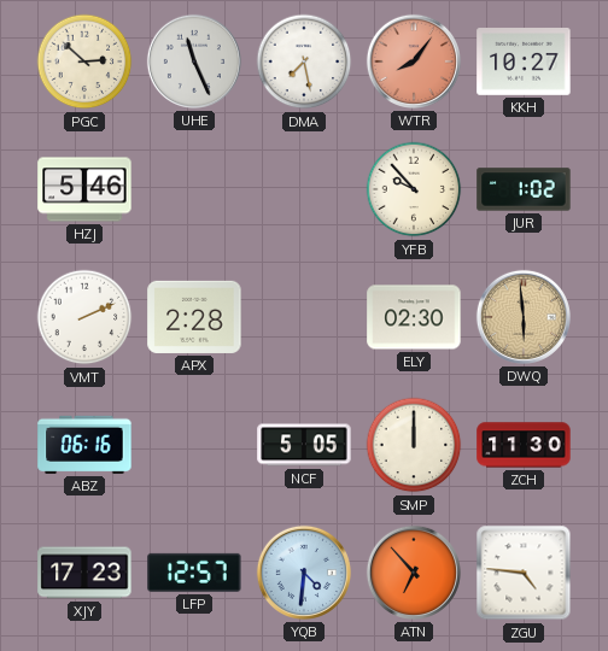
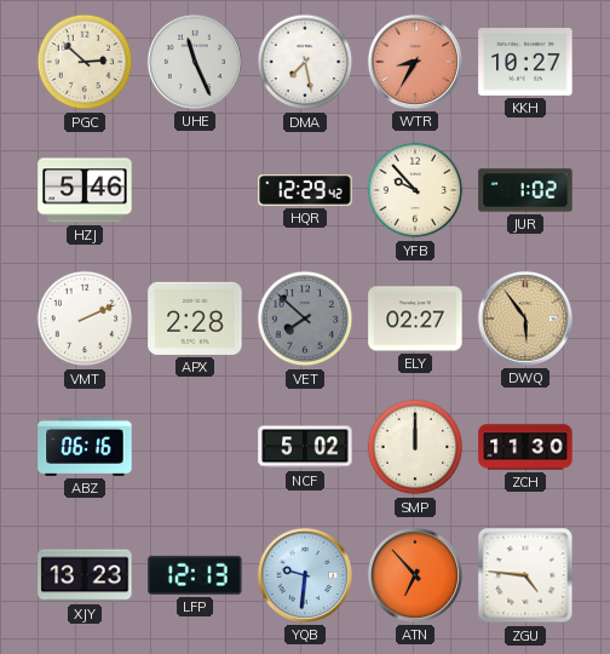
WTR: 8:06 -> 8:35 (415, 62)
HQR: none -> 12:29 (305, 190)
VET: none -> 7:52 (305, 319)
ELY: 02:30 -> 02:27 (415, 319)
DWQ: 5:59 -> 5:54 (525, 319)
NCF: 5:05 -> 5:02 (305, 447)
XJY: 17:23 -> 13:23 (85, 575)
LFP: 12:57 -> 12:13 (195, 575)
YQB: 4:31 -> 9:31 (305, 575)
